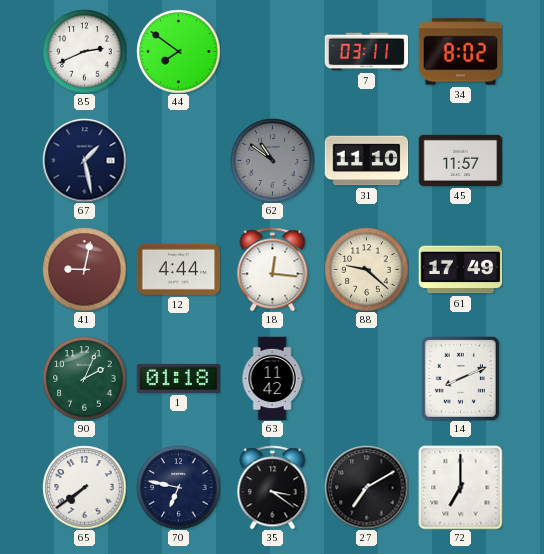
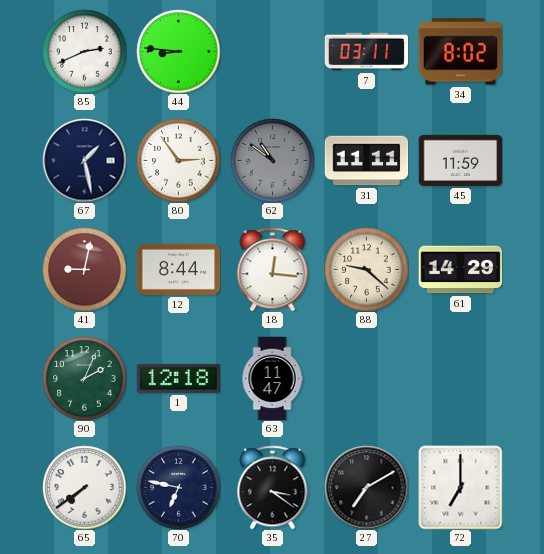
44: 7:51 -> 8:46 (178, 51)
80: none -> 2:54 (178, 160)
31: 11:10 -> 11:11 (366, 161)
45: 11:57 -> 11:59 (460, 160)
12: 4:44 -> 8:44 (178, 269)
61: 17:49 -> 14:29 (460, 270)
1: 01:18 -> 12:18 (178, 378)
63: 11:42 -> 11:47 (272, 378)
14: 8:11 -> none (460, 378)
